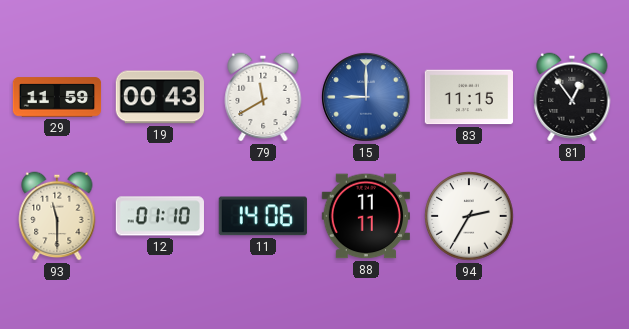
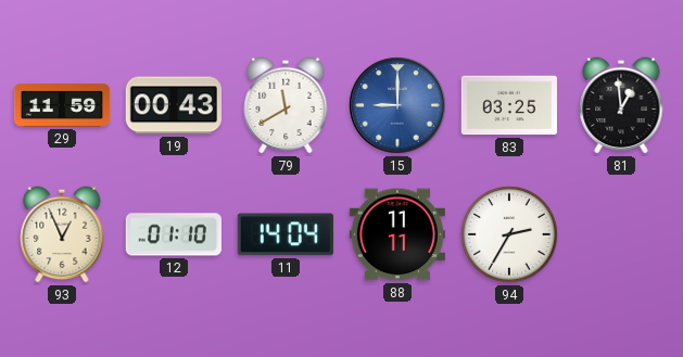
83: 11:15 -> 03:25 (508, 105)
81: 12:54 -> 12:59 (621, 105)
93: 11:30 -> 12:56 (62, 234)
11: 14:06 -> 14:04 (286, 234)
